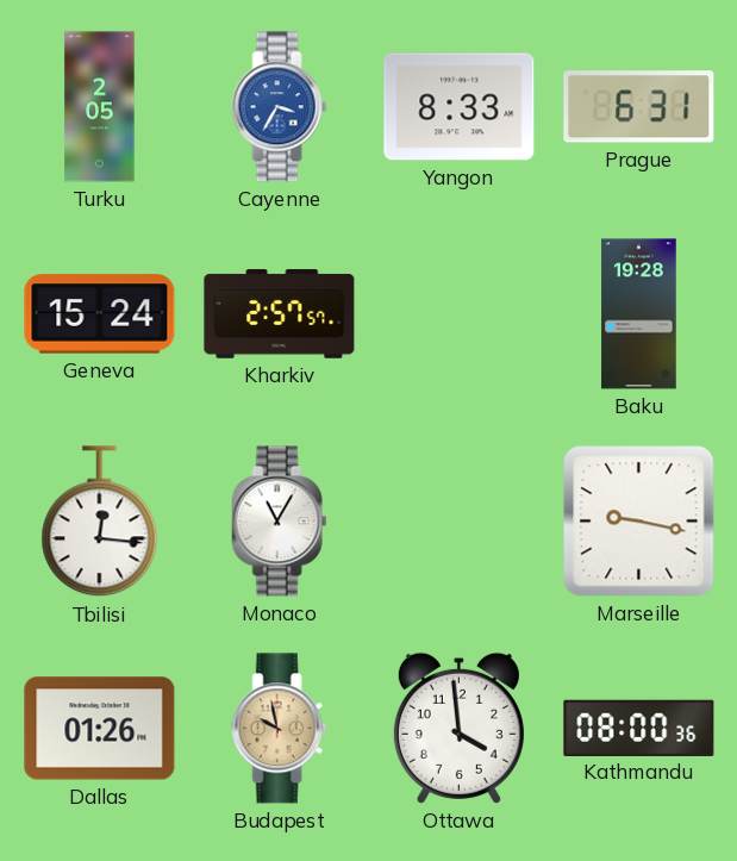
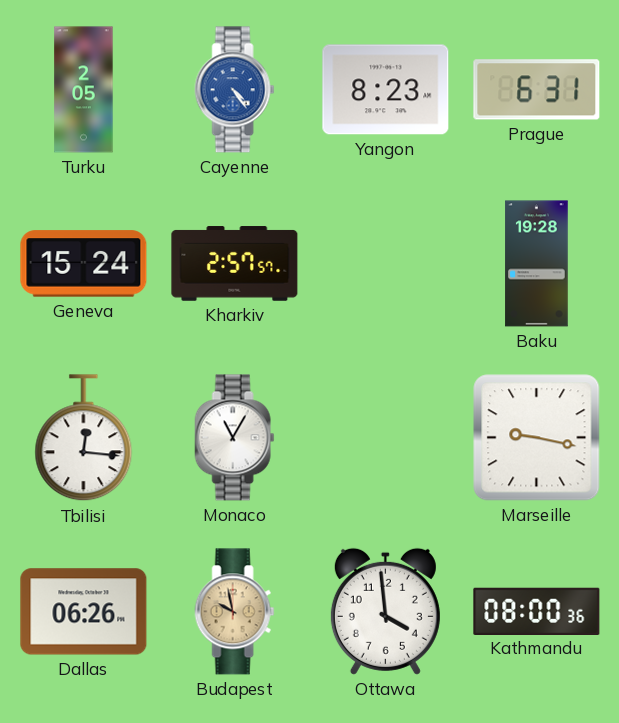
Cayenne: 3:35 -> 4:24 (235, 90)
Yangon: 8:33 -> 8:23 (386, 90)
Dallas: 01:26 -> 06:26 (84, 612)
